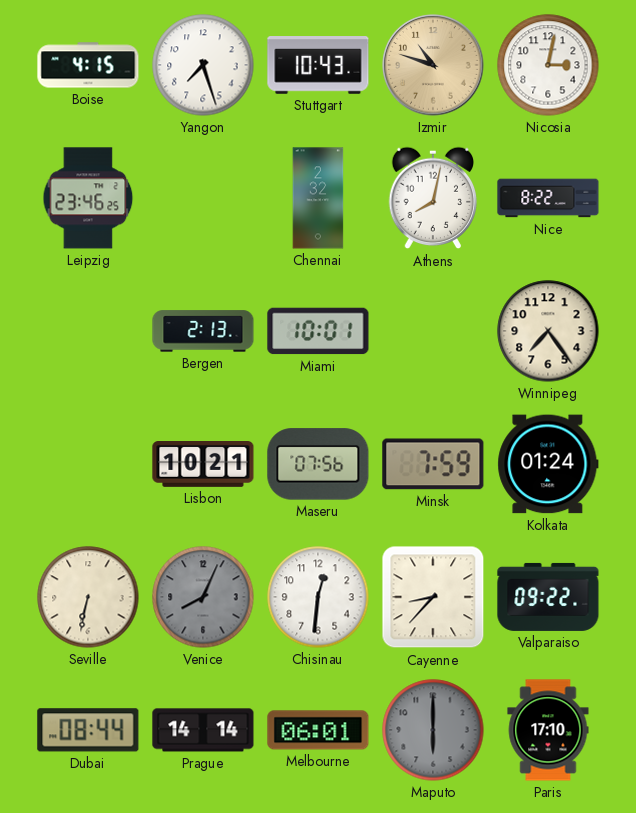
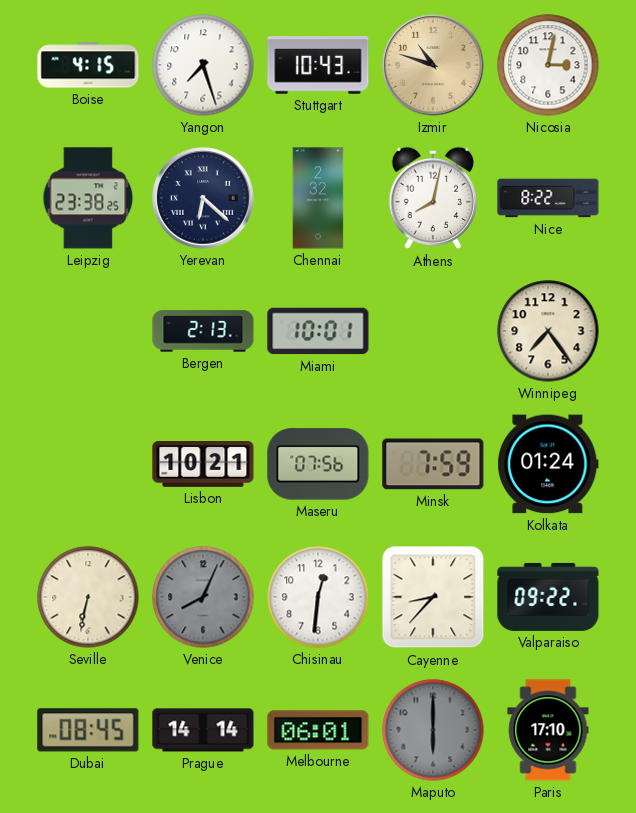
Leipzig: 23:46 -> 23:38 (88, 198)
Yerevan: none -> 6:22 (203, 198)
Dubai: 08:44 -> 08:45 (88, 730)
